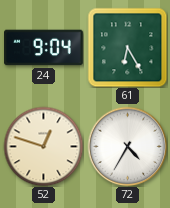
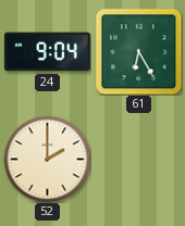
52: 12:48 -> 2:00 (47, 159)
72: 4:35 -> none (127, 146)
